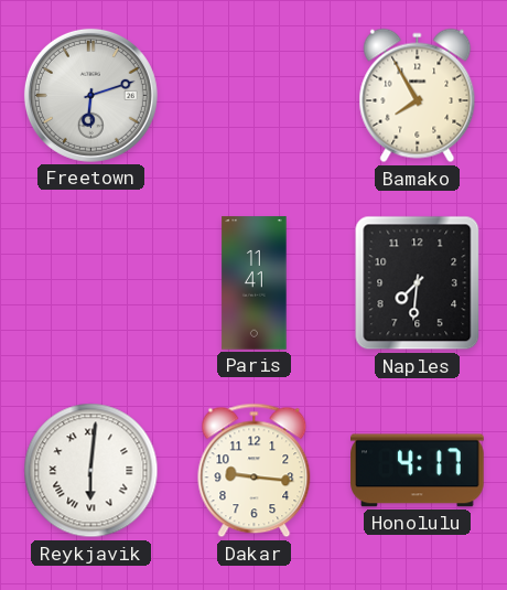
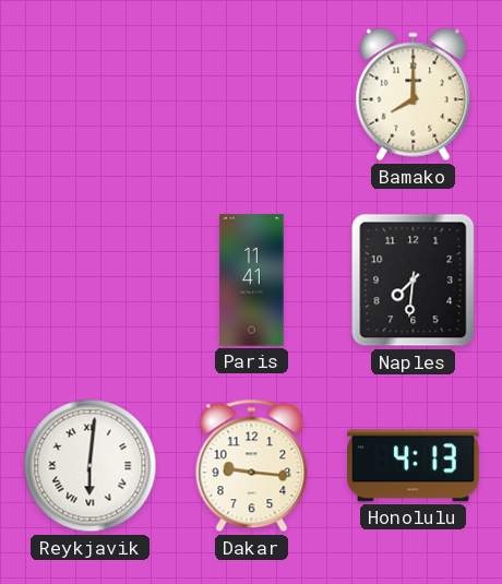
Freetown: 6:12 -> none (90, 95)
Bamako: 7:55 -> 8:00 (414, 95)
Honolulu: 4:17 -> 4:13 (414, 466)
